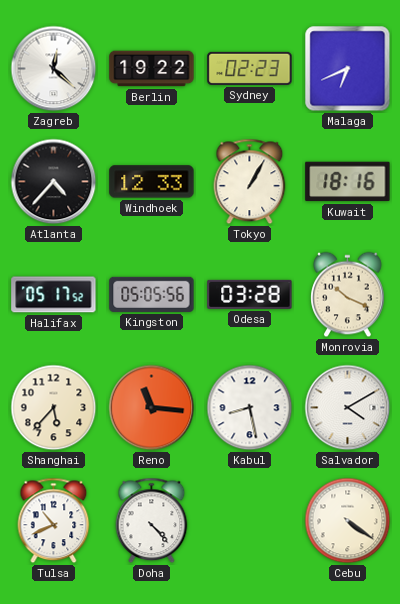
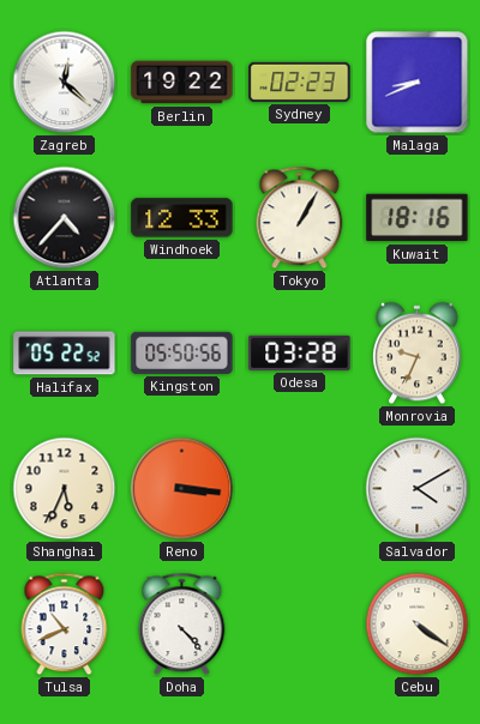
Malaga: 6:41 -> 8:41 (418, 83)
Halifax: 05:17 -> 05:22 (65, 354)
Kingston: 05:05 -> 05:50 (182, 352)
Monrovia: 10:19 -> 9:34 (418, 354)
Shanghai: 5:37 -> 5:34 (65, 489)
Reno: 11:16 -> 3:16 (182, 489)
Kabul: 8:28 -> none (250, 408)
